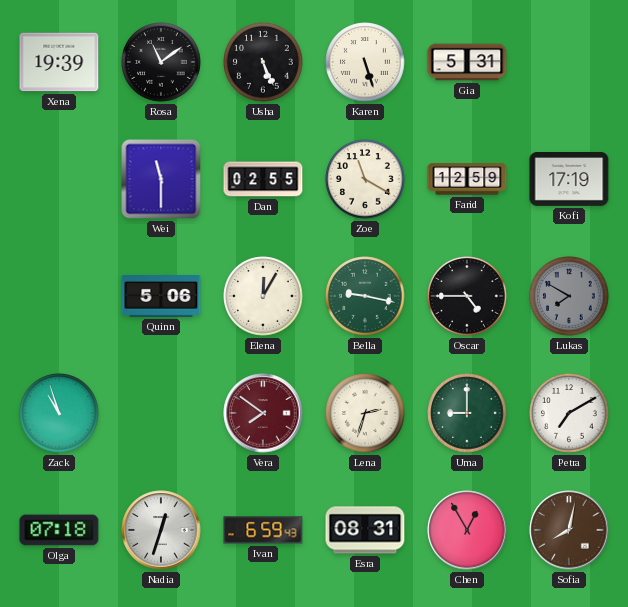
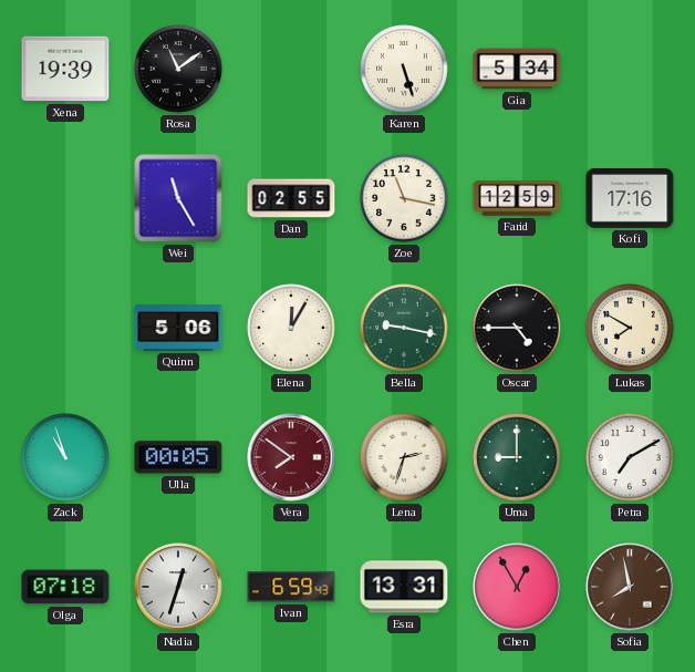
Usha: 5:26 -> none (263, 62)
Gia: 5:31 -> 5:34 (517, 69)
Wei: 11:30 -> 11:25 (178, 198)
Zoe: 11:20 -> 11:17 (404, 198)
Kofi: 17:19 -> 17:16 (630, 198)
Lukas dial: grey -> cream (630, 328)
Ulla: none -> 00:05 (178, 457)
Esra: 08:31 -> 13:31 (404, 587)
Sofia: 8:02 -> 7:58 (630, 587)
